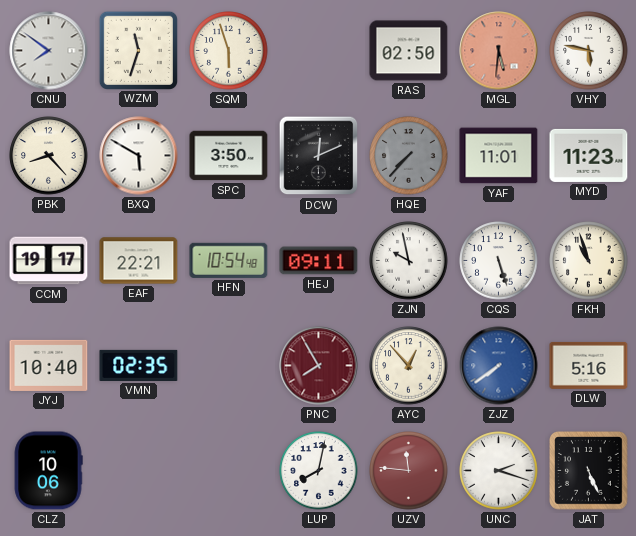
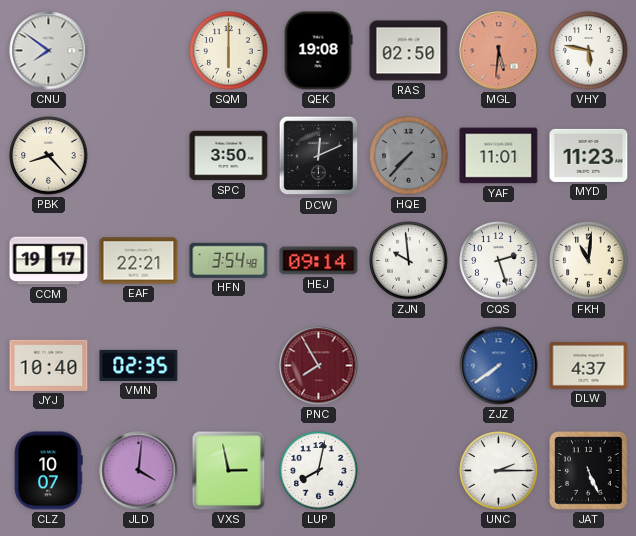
WZM: 11:33 -> none (138, 50)
SQM: 5:57 -> 6:00 (229, 51)
QEK: none -> 19:08 (318, 51)
BXQ: 5:50 -> none (139, 156)
HFN: 10:54 -> 3:54 (229, 260)
HEJ: 09:11 -> 09:14 (319, 261)
ZJN: 9:58 -> 9:59 (409, 261)
CQS: 5:27 -> 2:27 (499, 261)
FKH: 10:57 -> 11:01 (589, 261)
AYC: 12:53 -> none (409, 366)
DLW: 5:16 -> 4:37 (589, 365)
CLZ: 10:06 -> 10:07 (48, 471)
JLD: none -> 4:01 (139, 471)
VXS: none -> 2:58 (229, 471)
UZV: 11:46 -> none (409, 471)
UNC: 2:18 -> 2:15 (499, 471)
